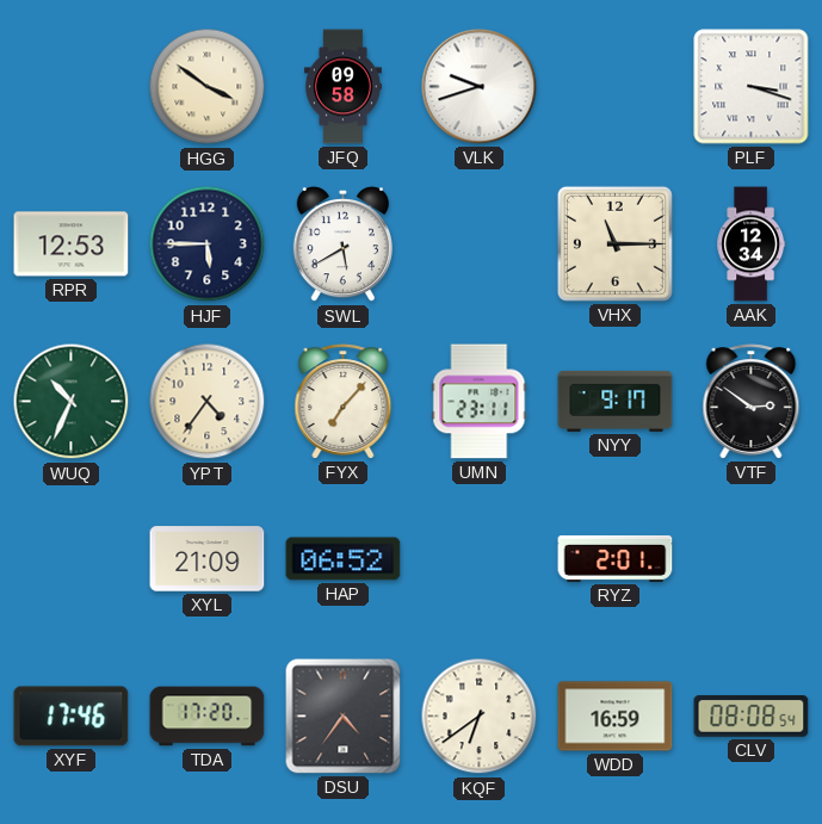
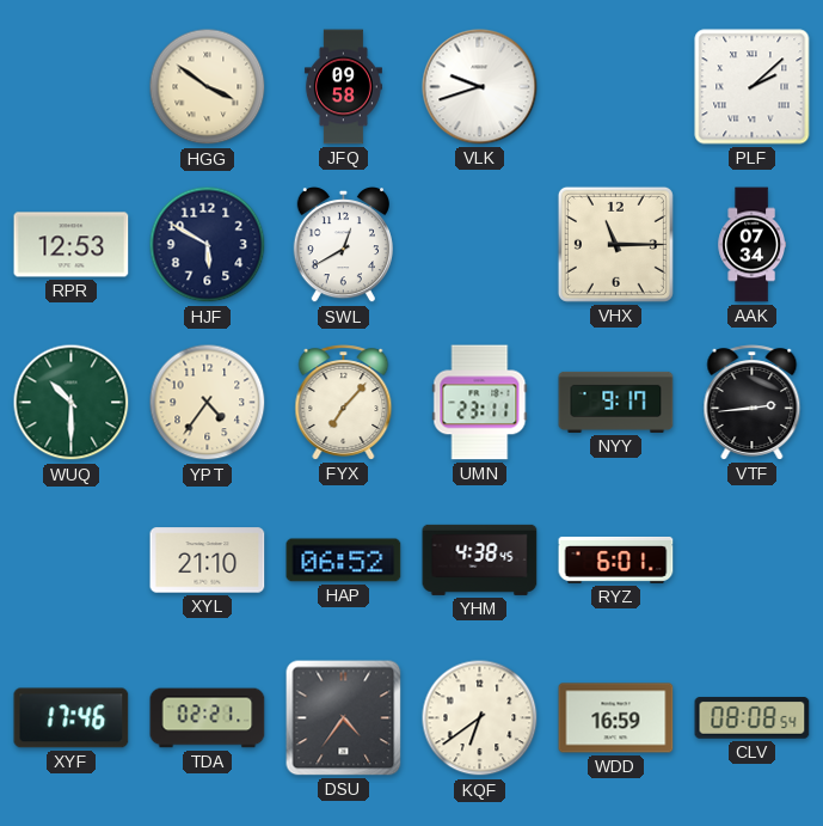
PLF: 3:18 -> 2:08 (753, 87)
HJF: 5:45 -> 5:50 (208, 245)
SWL: 5:40 -> 12:40 (343, 245)
AAK: 12:34 -> 07:34 (751, 245)
WUQ: 10:34 -> 10:30 (72, 403)
VTF: 2:51 -> 2:44 (753, 403)
XYL: 21:09 -> 21:10 (208, 561)
YHM: none -> 4:38 (480, 559)
RYZ: 2:01 -> 6:01 (616, 559)
TDA: 17:20 -> 02:21 (208, 718)
